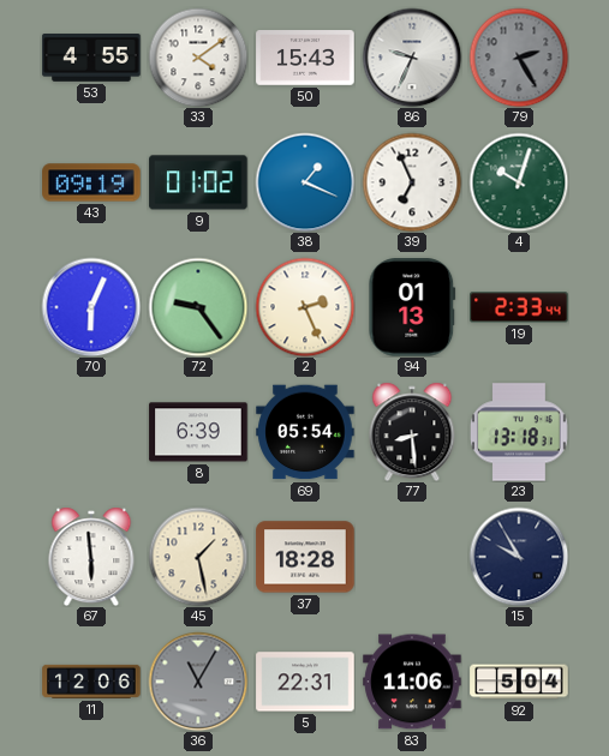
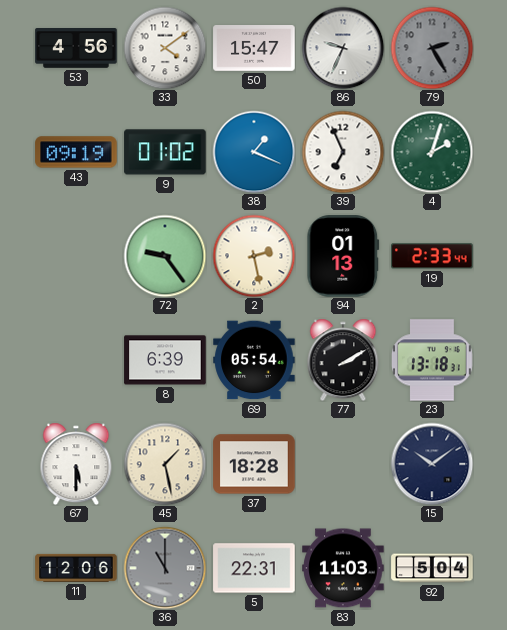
53: 4:55 -> 4:56 (76, 49)
50: 15:43 -> 15:47 (254, 49)
4: 10:03 -> 2:03 (432, 152)
70: 6:04 -> none (91, 307)
2: 2:26 -> 2:28 (254, 256)
77: 8:29 -> 2:10 (343, 360)
67: 5:59 -> 5:30 (76, 464)
15: 9:55 -> 10:09 (432, 464)
36: 11:05 -> 11:00 (165, 568)
83: 11:06 -> 11:03 (343, 568)
